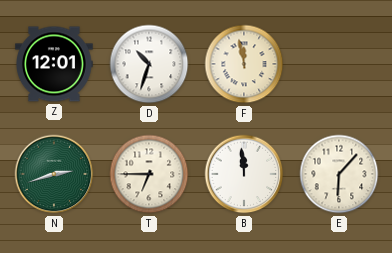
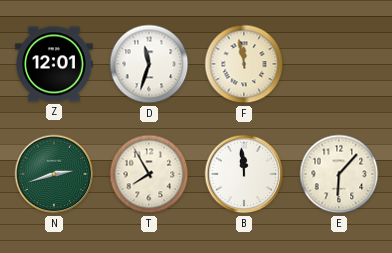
D: 10:33 -> 11:33 (149, 64)
T: 6:45 -> 7:55 (149, 174)
